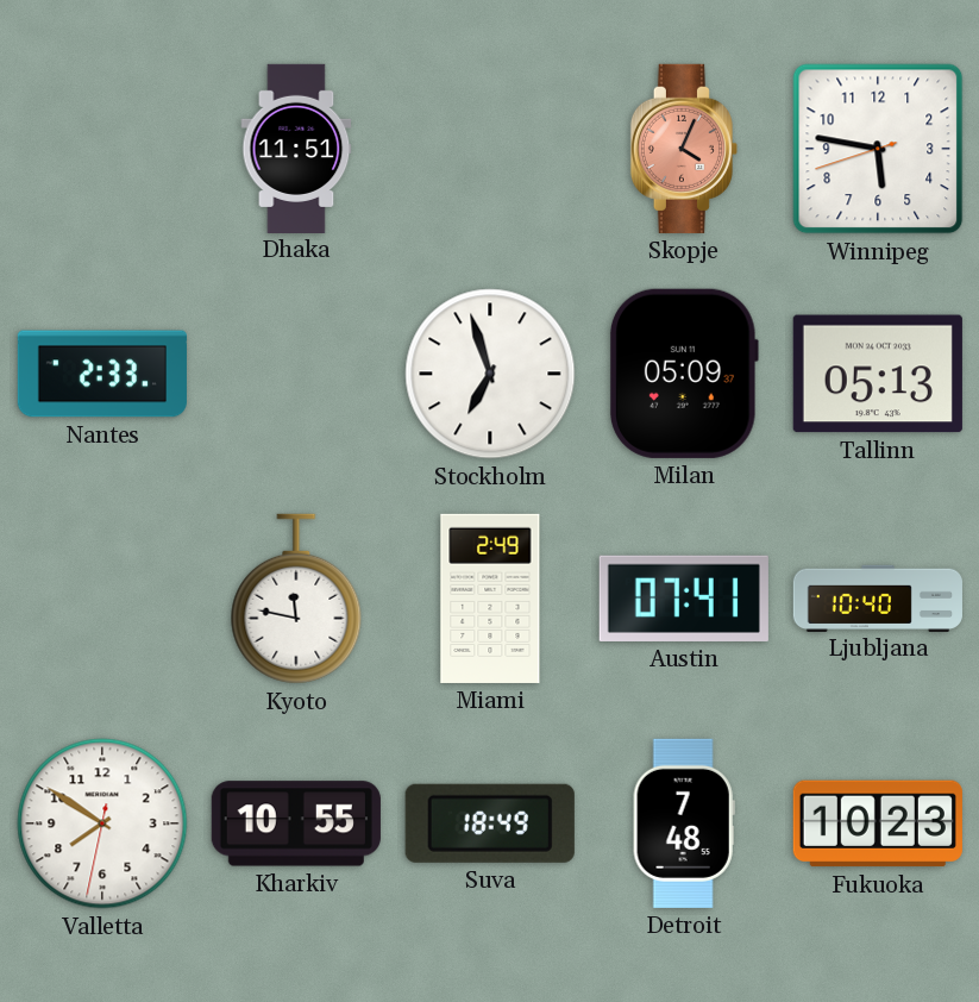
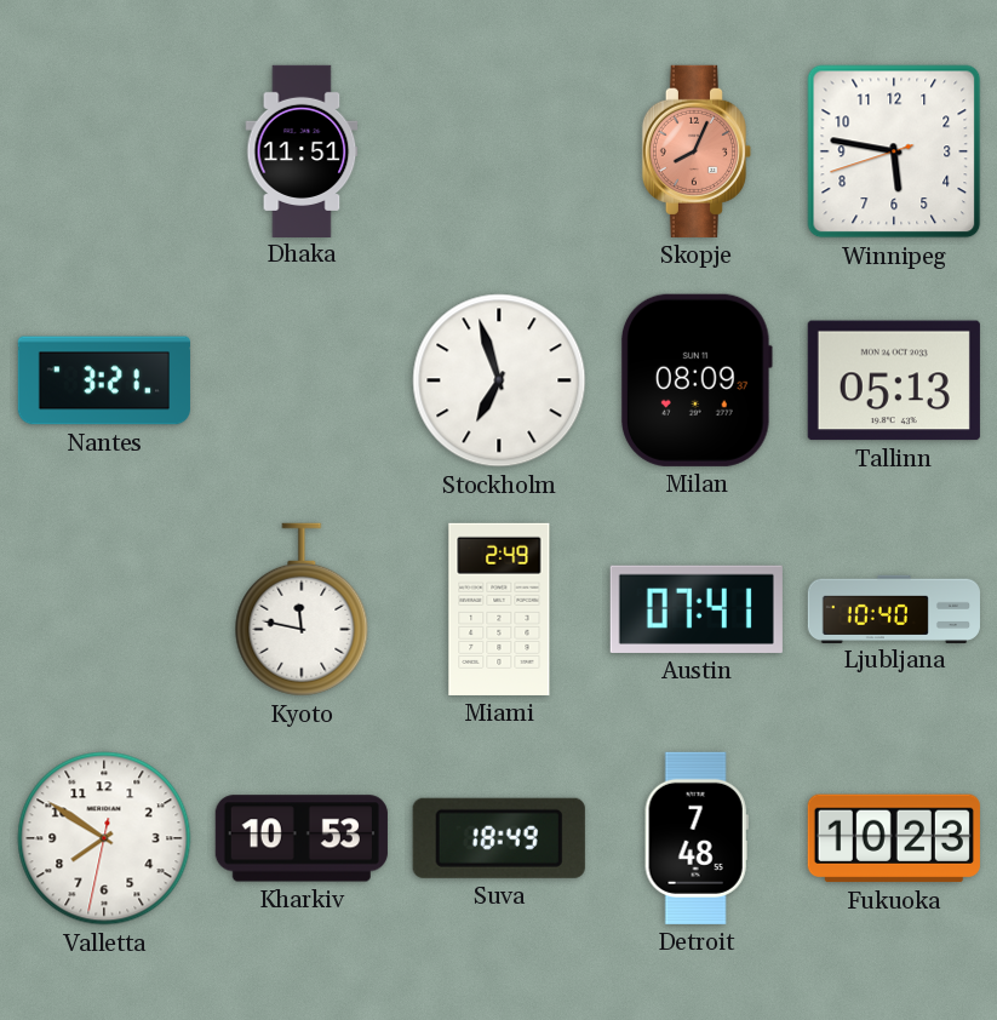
Skopje: 4:04 -> 8:04 (697, 151)
Nantes: 2:33 -> 3:21 (104, 380)
Milan: 05:09 -> 08:09 (697, 380)
Kharkiv: 10:55 -> 10:53 (302, 838)
